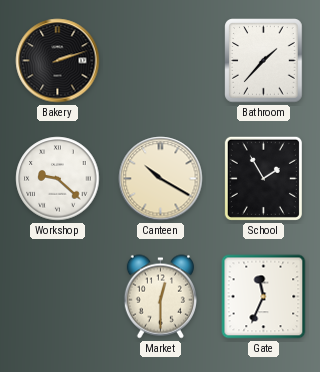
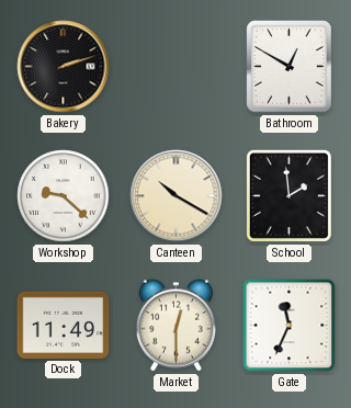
Bathroom: 1:37 -> 12:50 (290, 67)
School: 1:55 -> 1:59 (288, 195)
Dock: none -> 11:49 (64, 325)
